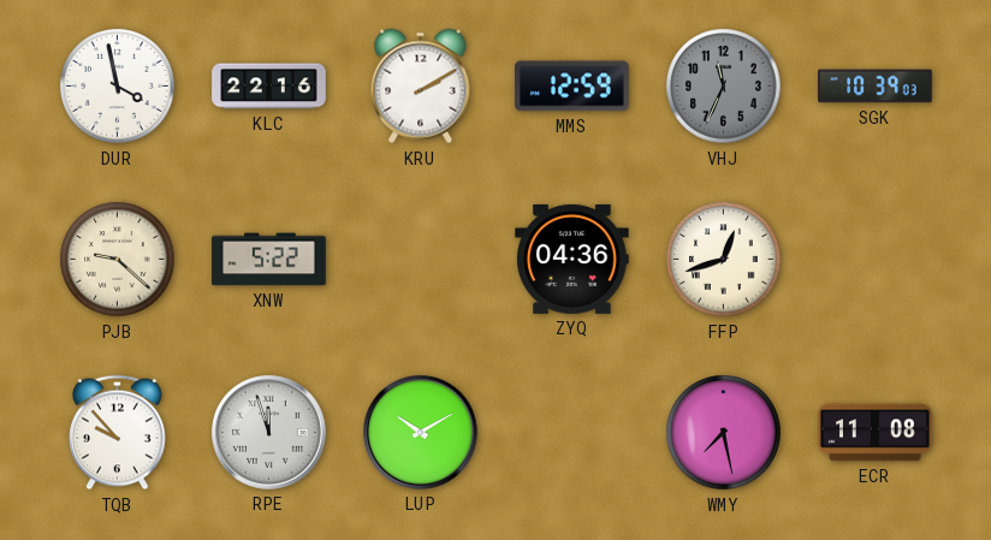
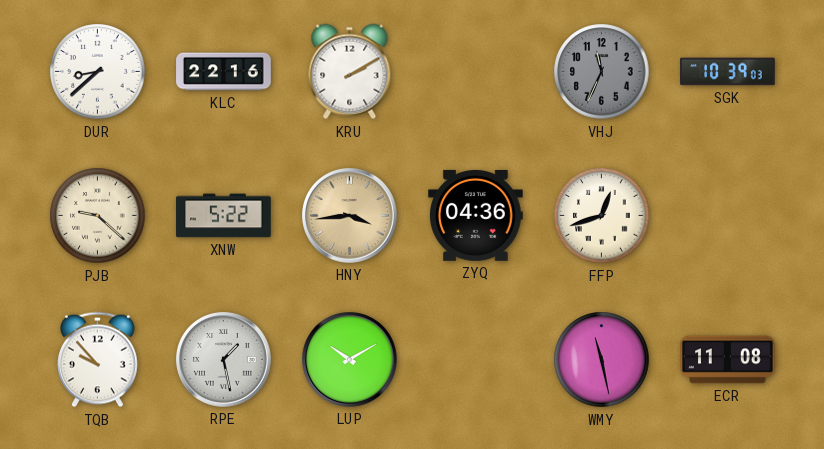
DUR: 3:58 -> 8:38 (98, 72)
MMS: 12:59 -> none (572, 87)
HNY: none -> 3:44 (350, 216)
RPE: 11:57 -> 1:28 (224, 360)
WMY: 7:28 -> 11:28 (602, 360)
